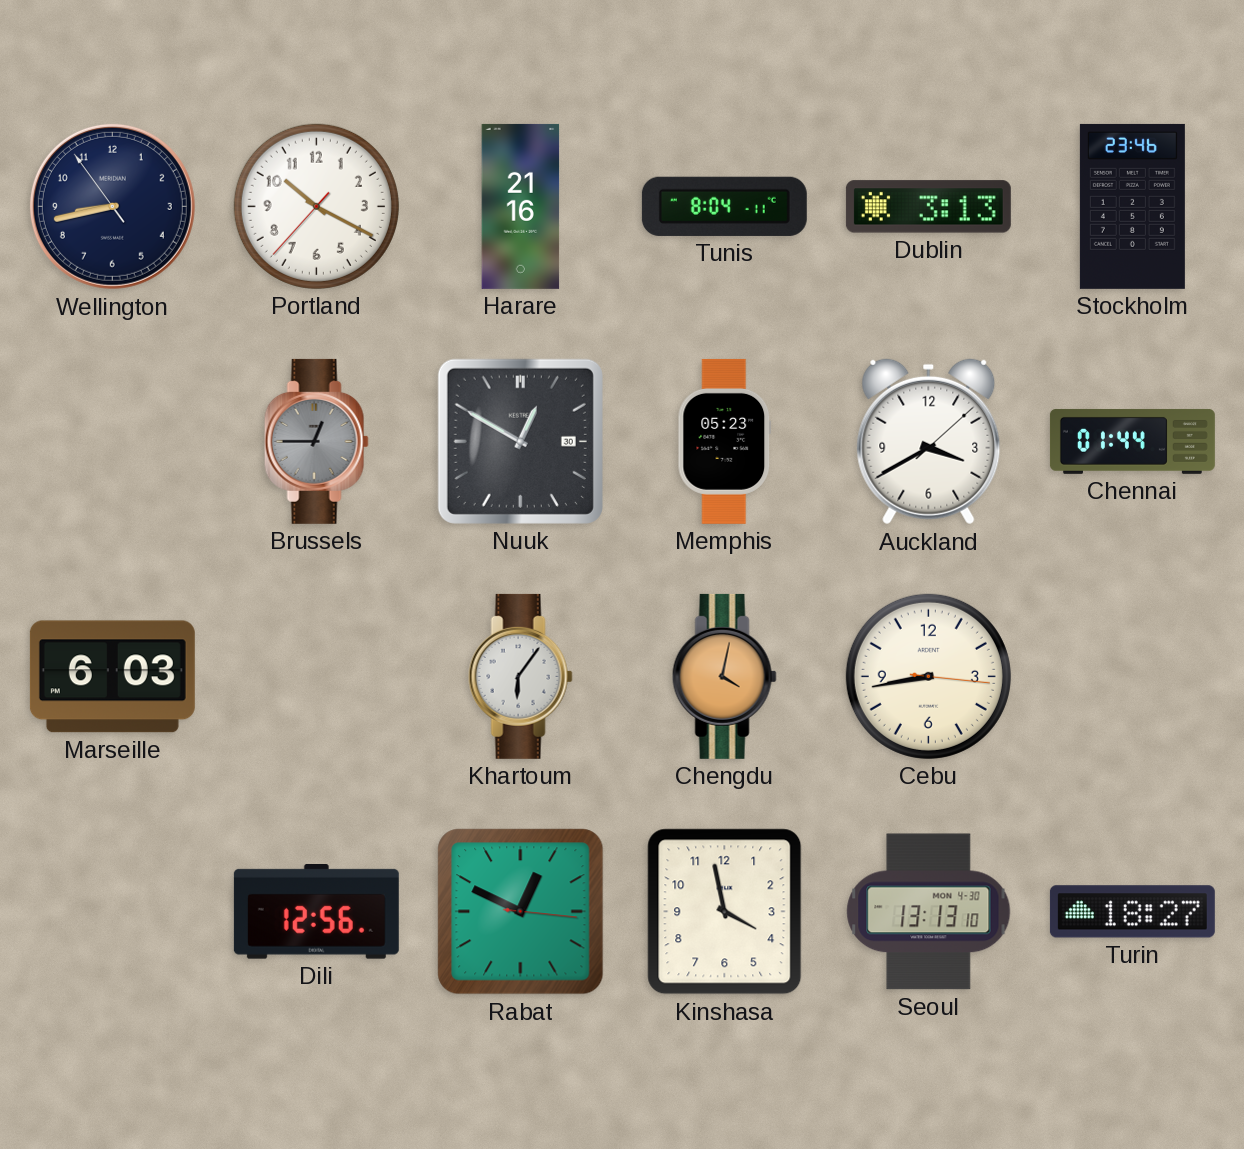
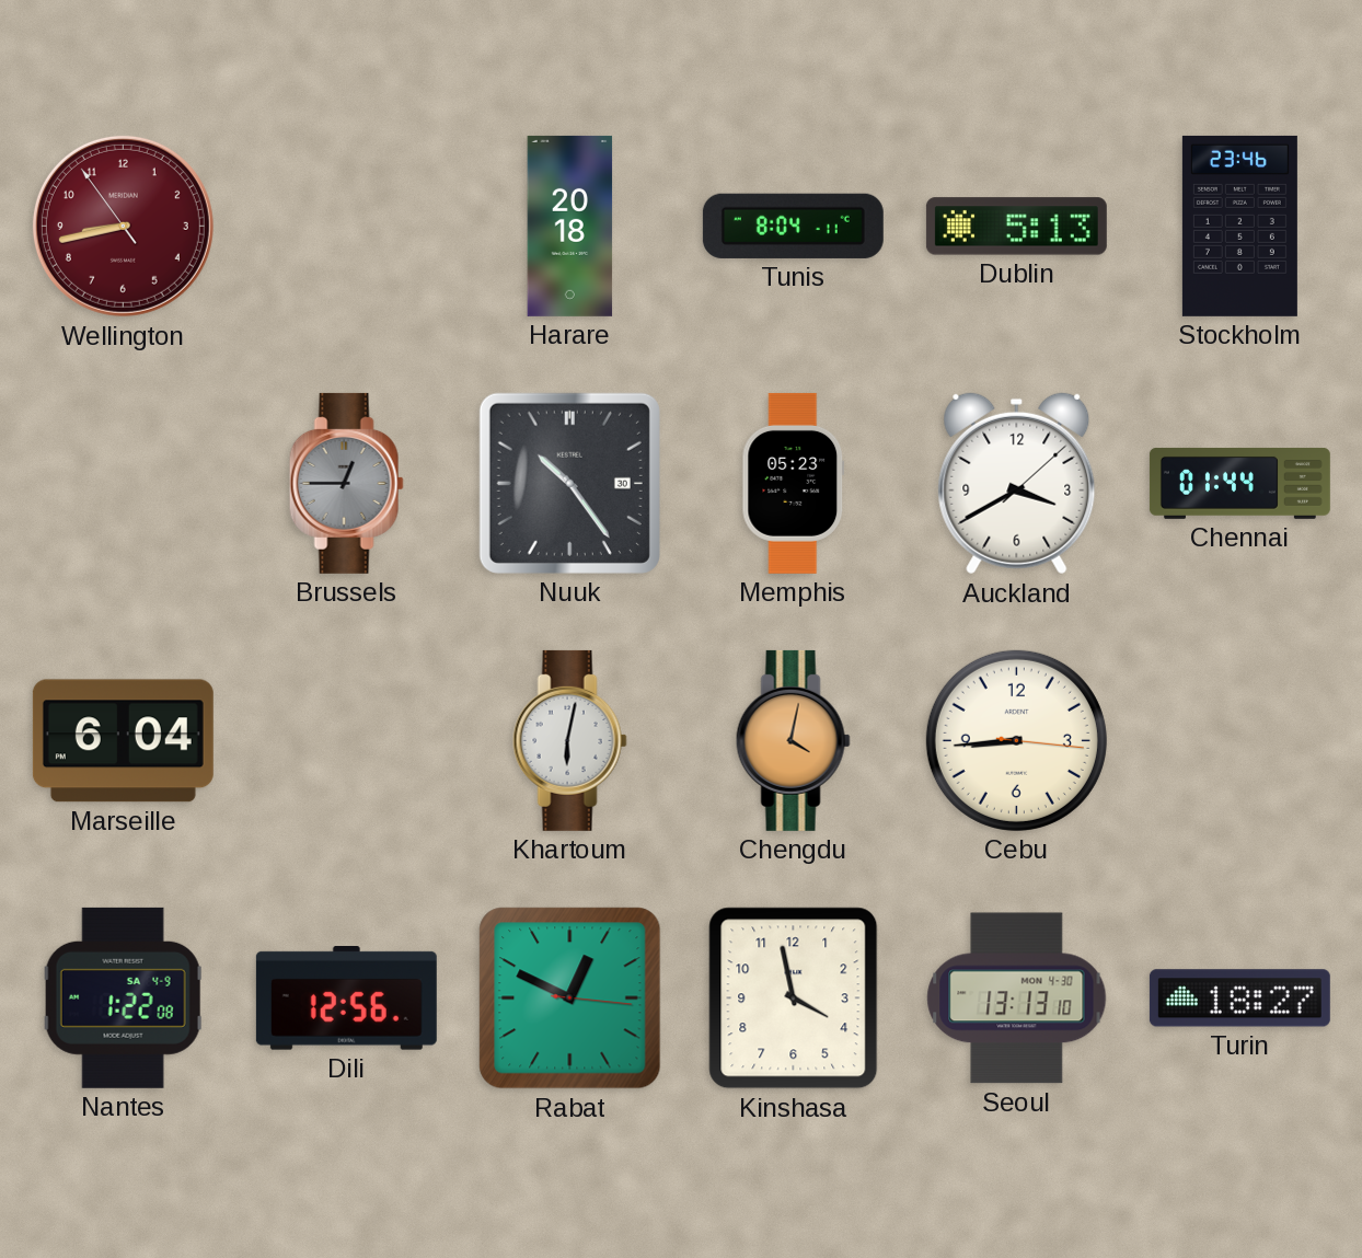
Wellington dial: navy -> burgundy (123, 226)
Portland: 10:19 -> none (316, 206)
Harare: 21:16 -> 20:18 (570, 226)
Dublin: 3:13 -> 5:13 (1016, 227)
Nuuk: 12:50 -> 10:24 (569, 483)
Marseille: 6:03 -> 6:04 (123, 741)
Khartoum: 6:06 -> 6:02 (569, 740)
Cebu: 8:43 -> 8:44 (1016, 740)
Nantes: none -> 1:22 (124, 997)
